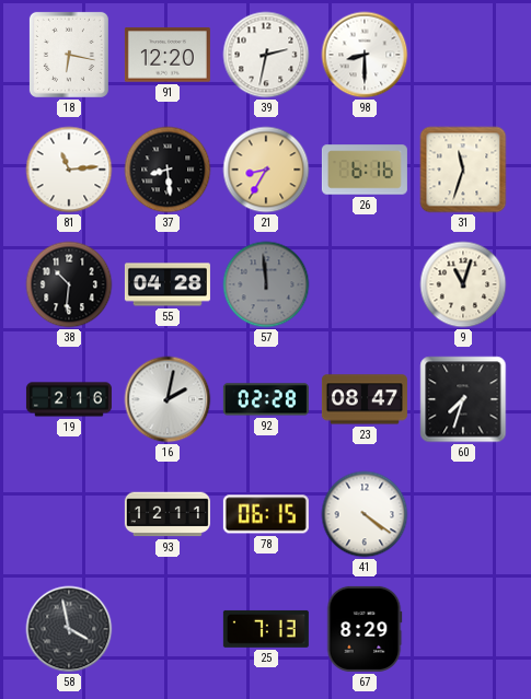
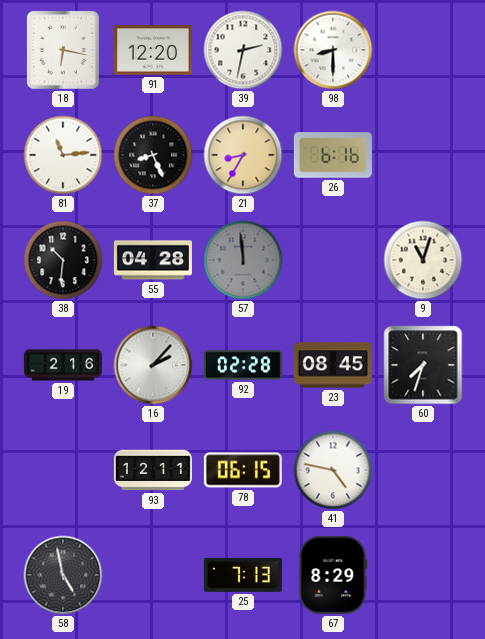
37: 8:29 -> 8:26 (153, 155)
31: 11:33 -> none (463, 170)
16: 2:02 -> 2:07 (153, 365)
23: 08:47 -> 08:45 (333, 365)
41: 4:21 -> 4:47 (333, 470)
58: 3:58 -> 4:58 (63, 575)
